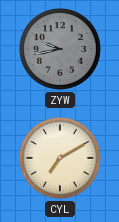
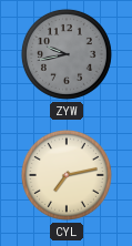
CYL: 7:10 -> 7:13 (67, 175)
